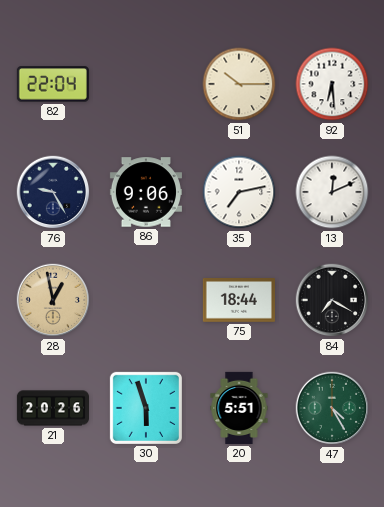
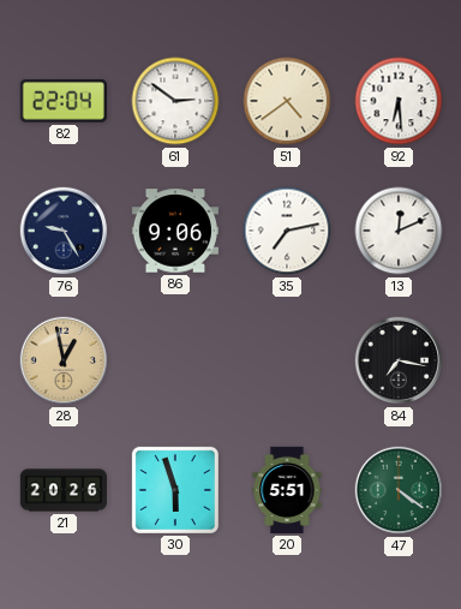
61: none -> 2:51 (175, 101)
51: 10:15 -> 4:39 (287, 101)
75: 18:44 -> none (239, 301)
84: 7:20 -> 7:17 (399, 360)
47: 4:25 -> 4:21 (399, 490)
